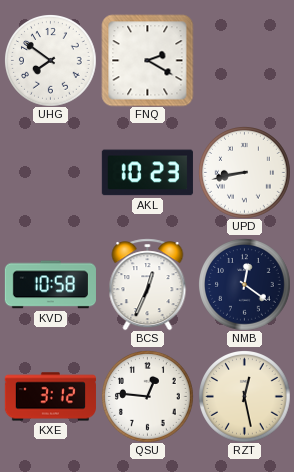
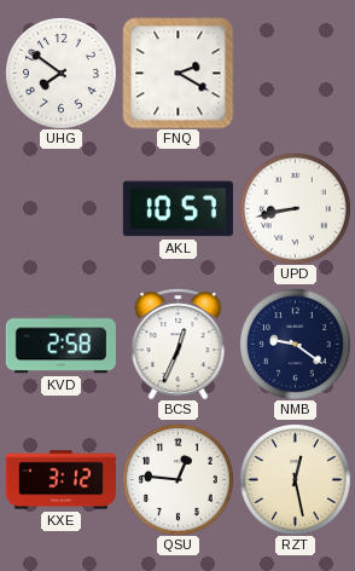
AKL: 10:23 -> 10:57 (177, 209)
KVD: 10:58 -> 2:58 (60, 345)
NMB: 12:21 -> 9:21 (296, 345)
